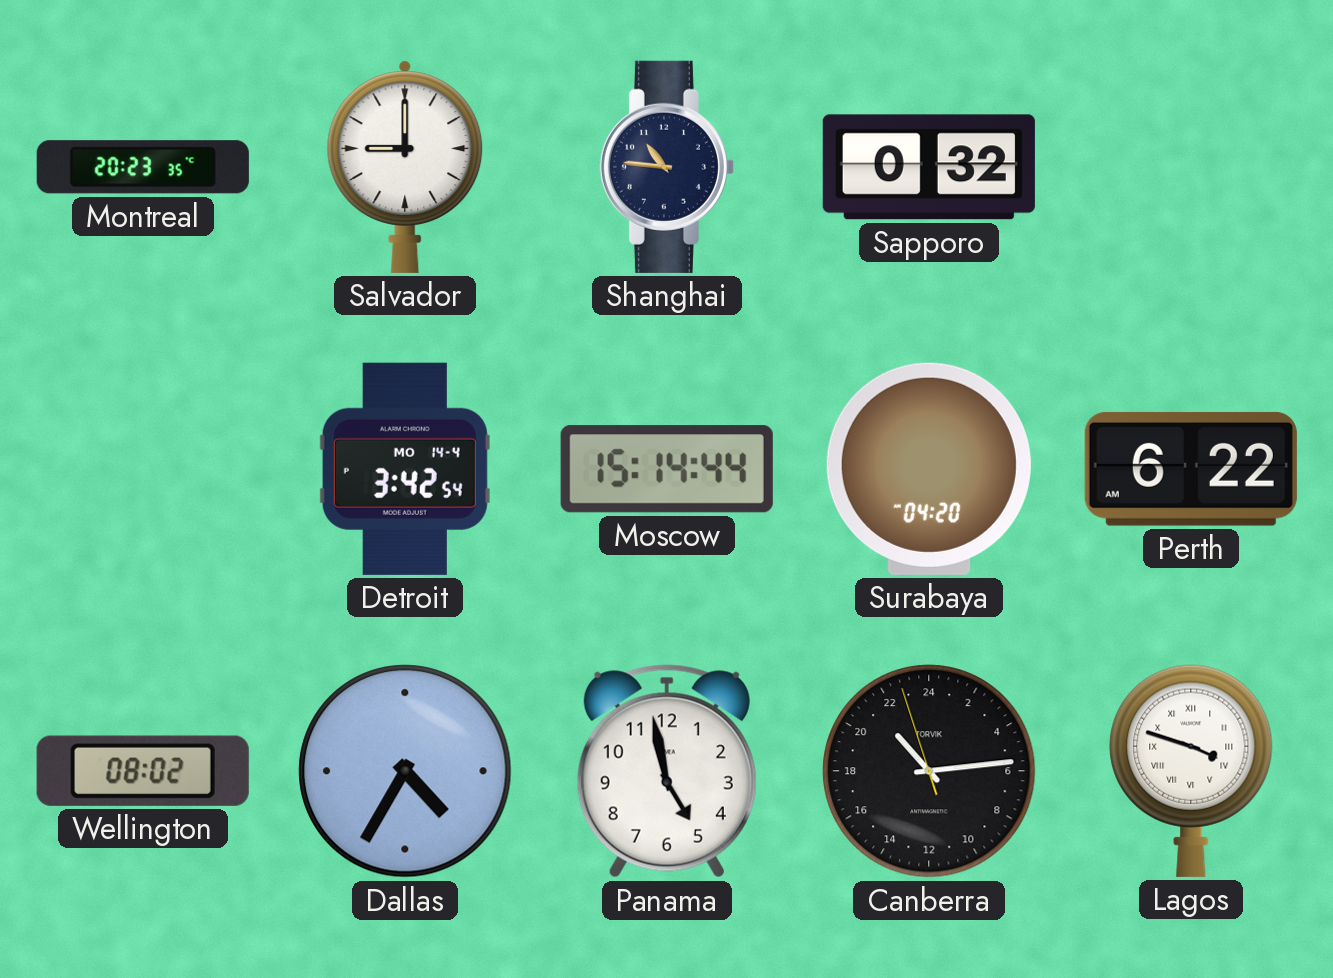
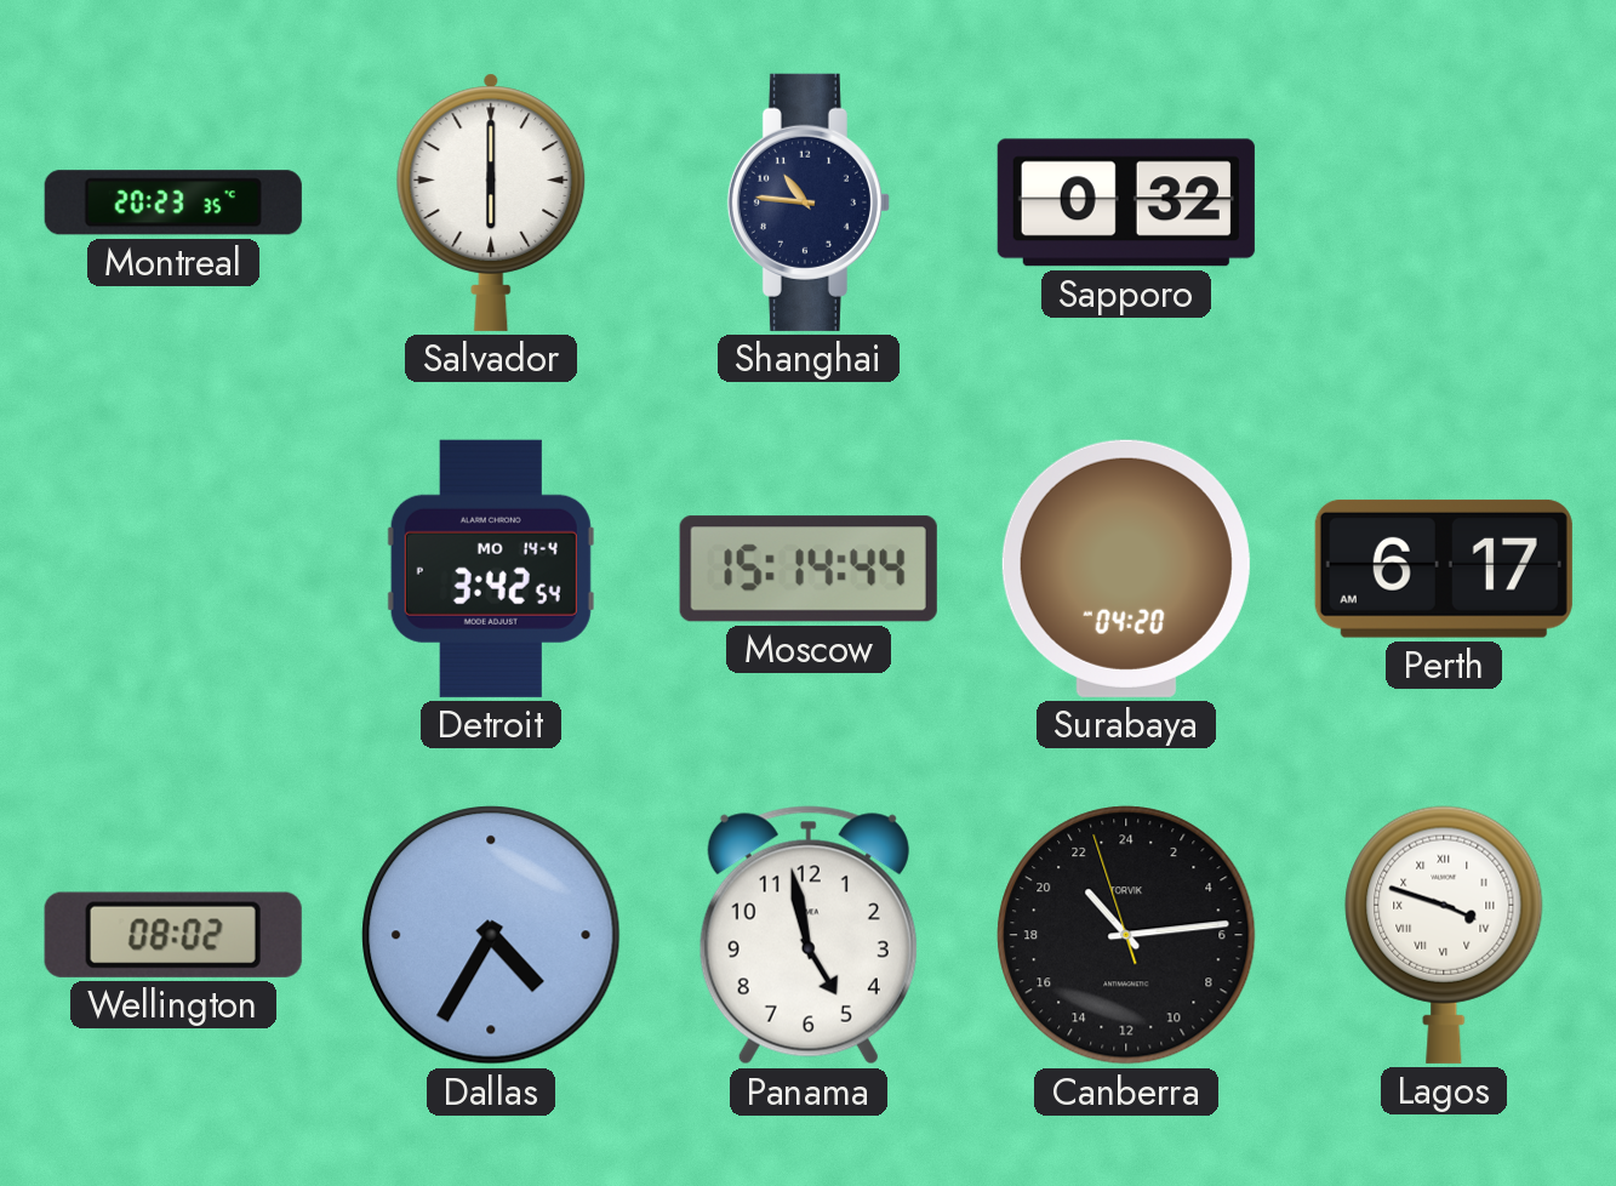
Salvador: 9:00 -> 6:00 (491, 203)
Perth: 6:22 -> 6:17 (1444, 569)
